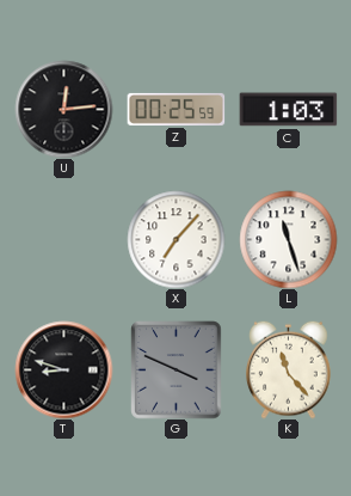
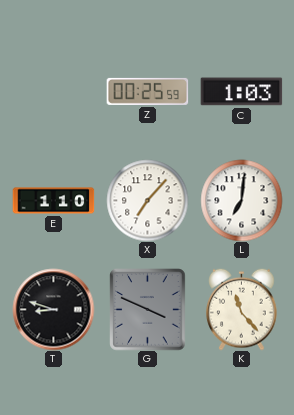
U: 12:14 -> none (63, 109)
E: none -> 1:10 (53, 201)
L: 11:27 -> 7:01 (241, 200)
